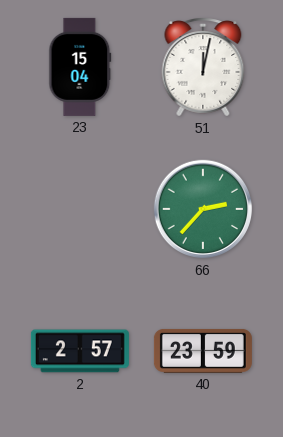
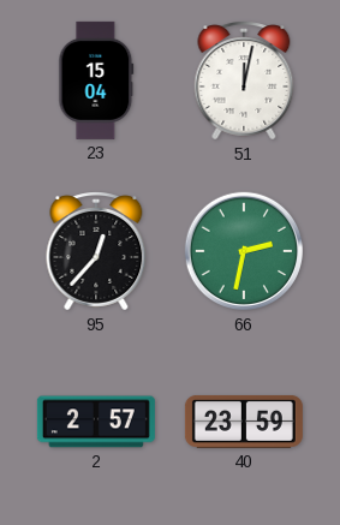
95: none -> 12:37 (96, 251)
66: 2:37 -> 2:32 (244, 251)
